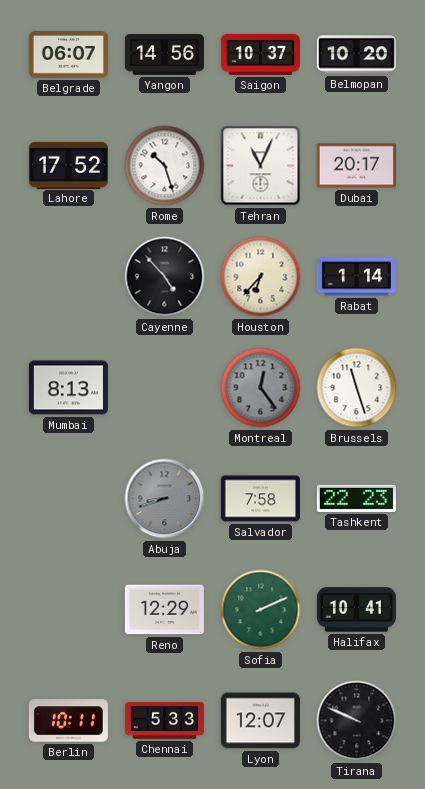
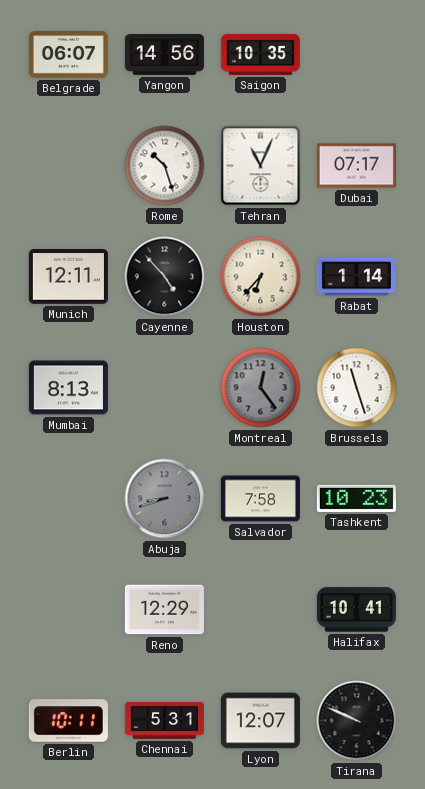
Saigon: 10:37 -> 10:35 (260, 54)
Belmopan: 10:20 -> none (356, 55)
Lahore: 17:52 -> none (68, 165)
Dubai: 20:17 -> 07:17 (356, 166)
Munich: none -> 12:11 (68, 277)
Tashkent: 22:23 -> 10:23 (356, 498)
Sofia: 2:11 -> none (261, 610)
Chennai: 5:33 -> 5:31 (164, 720)
